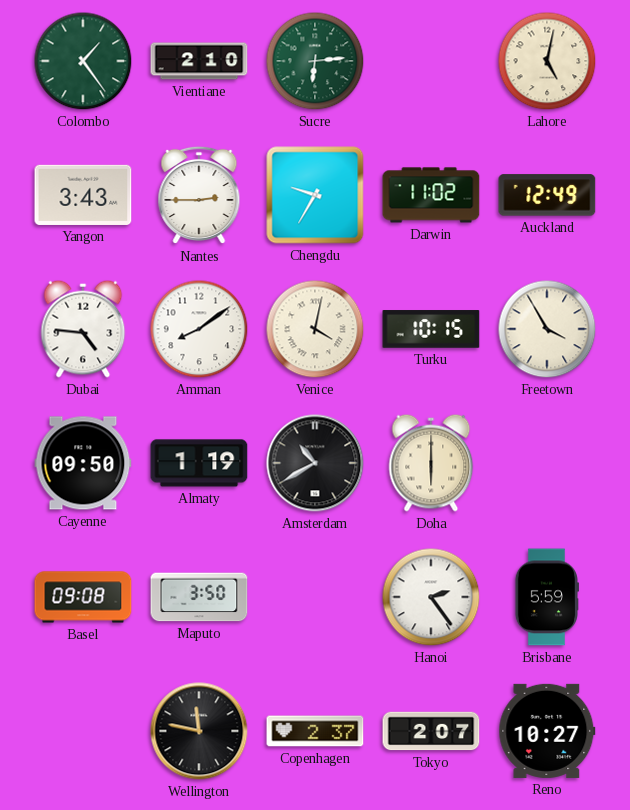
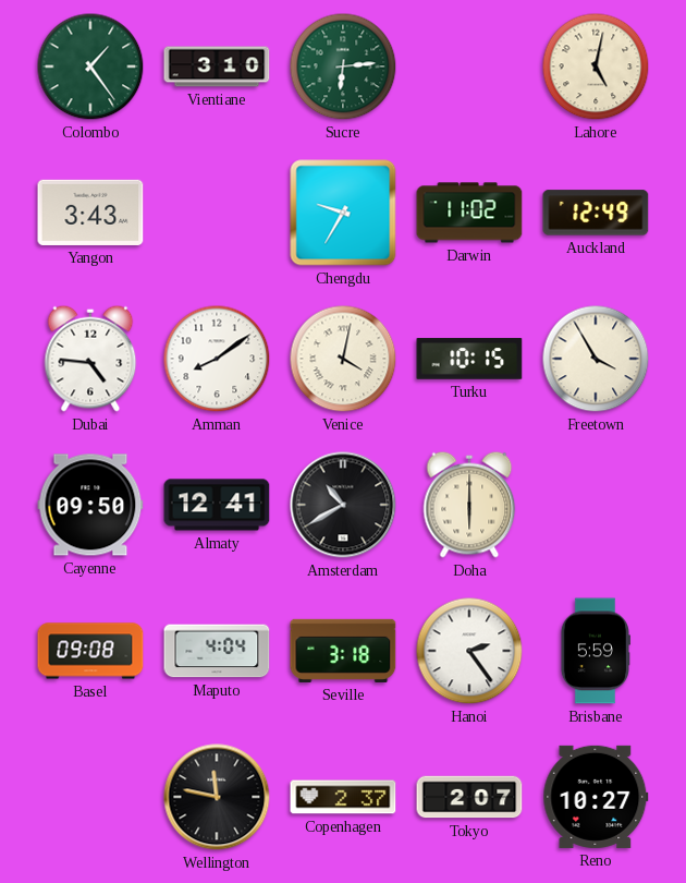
Vientiane: 2:10 -> 3:10 (217, 66)
Nantes: 2:45 -> none (199, 195)
Almaty: 1:19 -> 12:41 (217, 505)
Maputo: 3:50 -> 4:04 (217, 651)
Seville: none -> 3:18 (343, 651)
